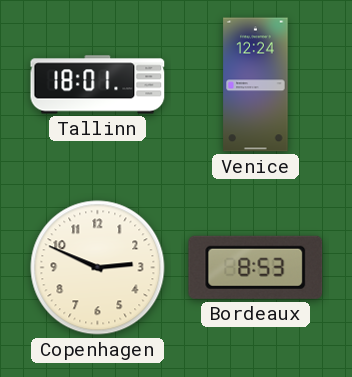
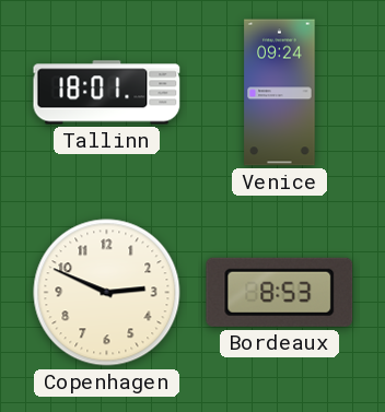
Venice: 12:24 -> 09:24 (280, 93)
